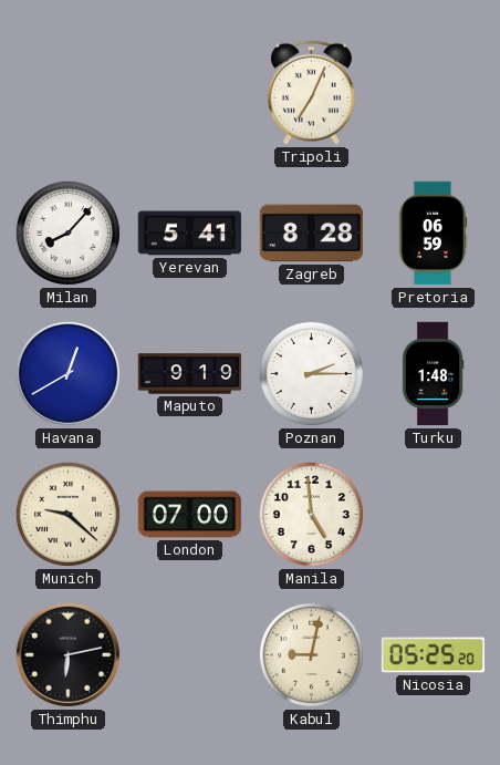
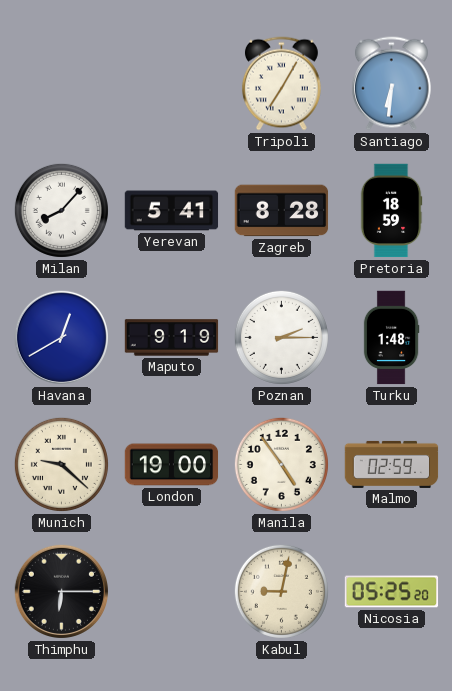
Tripoli: 7:04 -> 7:05 (281, 84)
Santiago: none -> 6:31 (391, 84)
Pretoria: 06:59 -> 18:59 (391, 211)
London: 07:00 -> 19:00 (172, 465)
Manila: 4:59 -> 4:54 (281, 464)
Malmo: none -> 02:59 (392, 464)
Thimphu: 6:13 -> 6:15 (61, 591)
